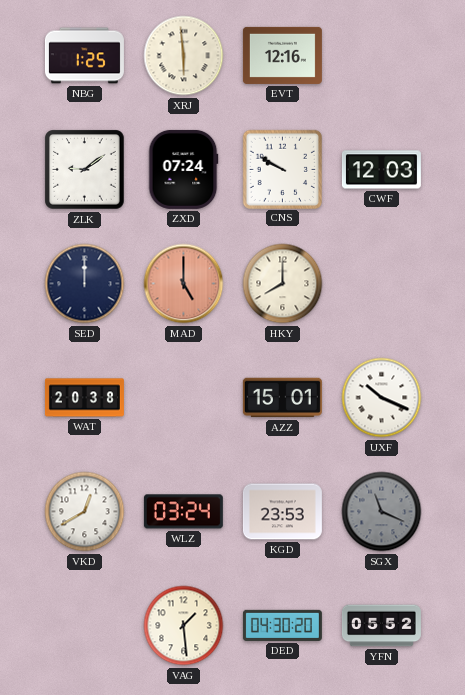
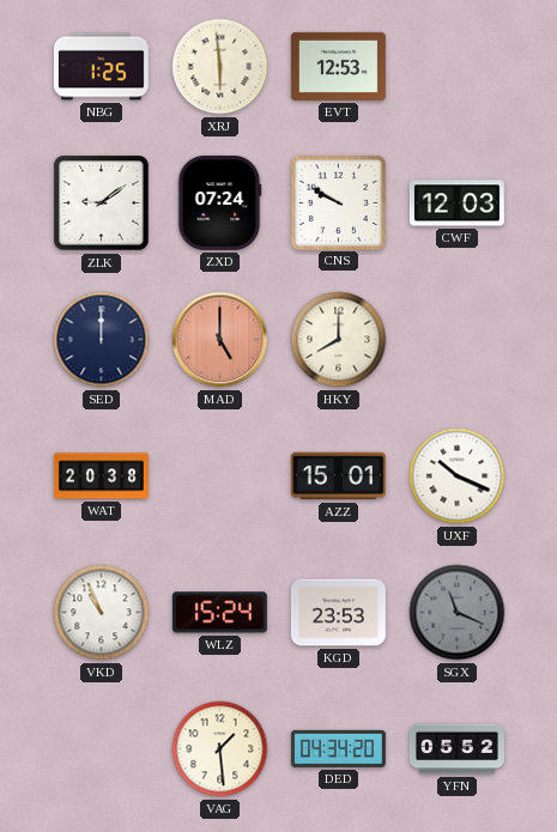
EVT: 12:16 -> 12:53 (338, 66)
VKD: 12:40 -> 10:56 (102, 613)
WLZ: 03:24 -> 15:24 (219, 613)
DED: 04:30 -> 04:34 (338, 748)
